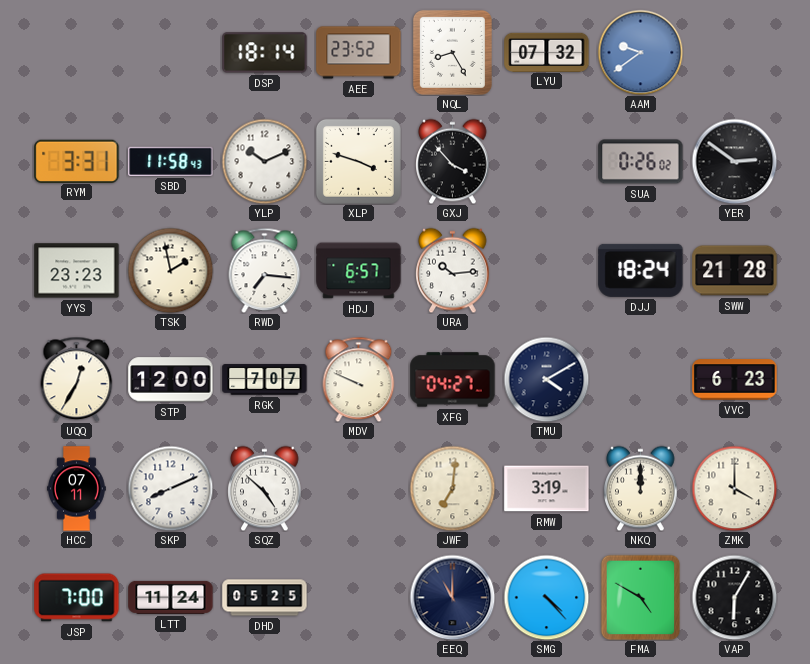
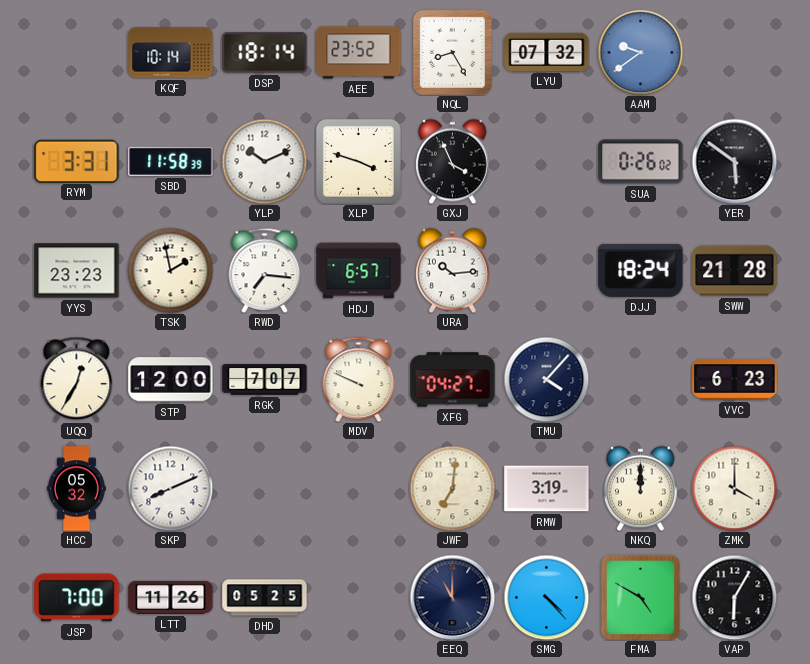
KQF: none -> 10:14 (171, 53)
SBD: 11:58:43 -> 11:58:39 (171, 161)
GXJ: 3:53 -> 3:56 (453, 161)
YER: 2:51 -> 5:51 (734, 161)
TMU: 4:10 -> 4:07 (546, 379)
HCC: 07:11 -> 05:32 (77, 489)
SQZ: 4:52 -> none (265, 488)
LTT: 11:24 -> 11:26 (171, 597)
